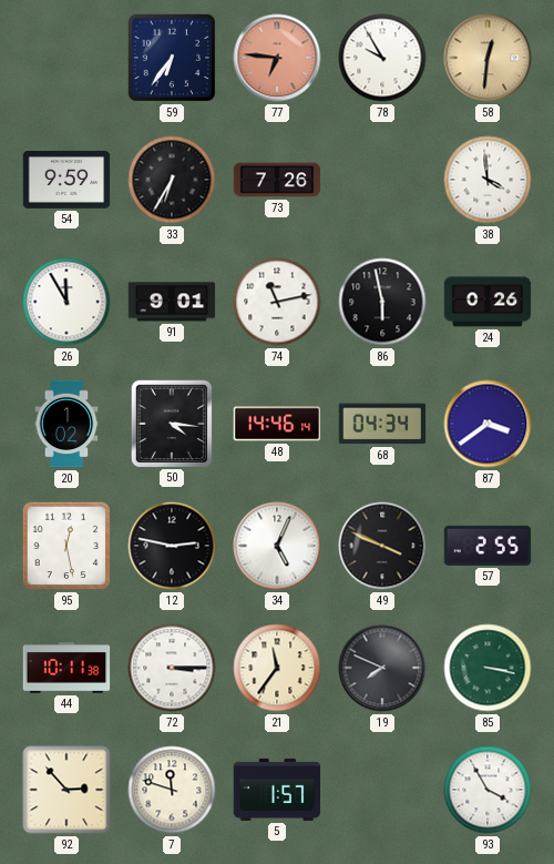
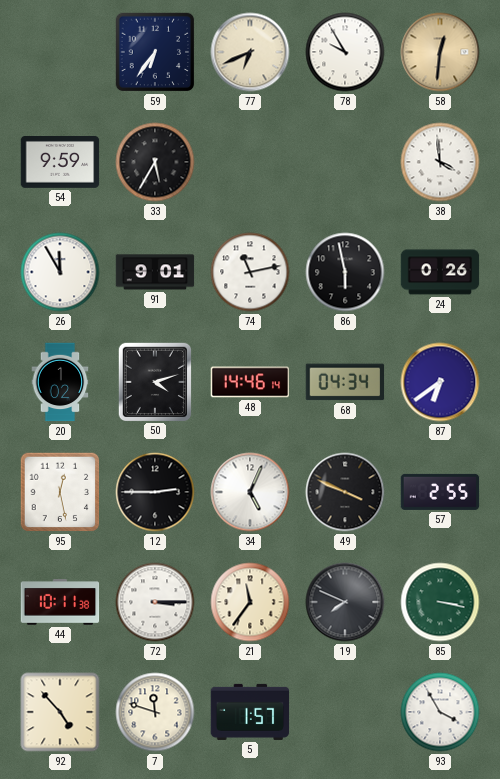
77: 6:46 -> 6:41 (250, 52)
77 dial: salmon -> cream (250, 52)
33: 6:35 -> 5:35 (155, 162)
73: 7:26 -> none (277, 180)
50: 4:16 -> 4:12 (154, 381)
87: 3:39 -> 6:39 (440, 382)
12: 2:47 -> 2:45 (155, 492)
92: 2:53 -> 4:53 (60, 712)
